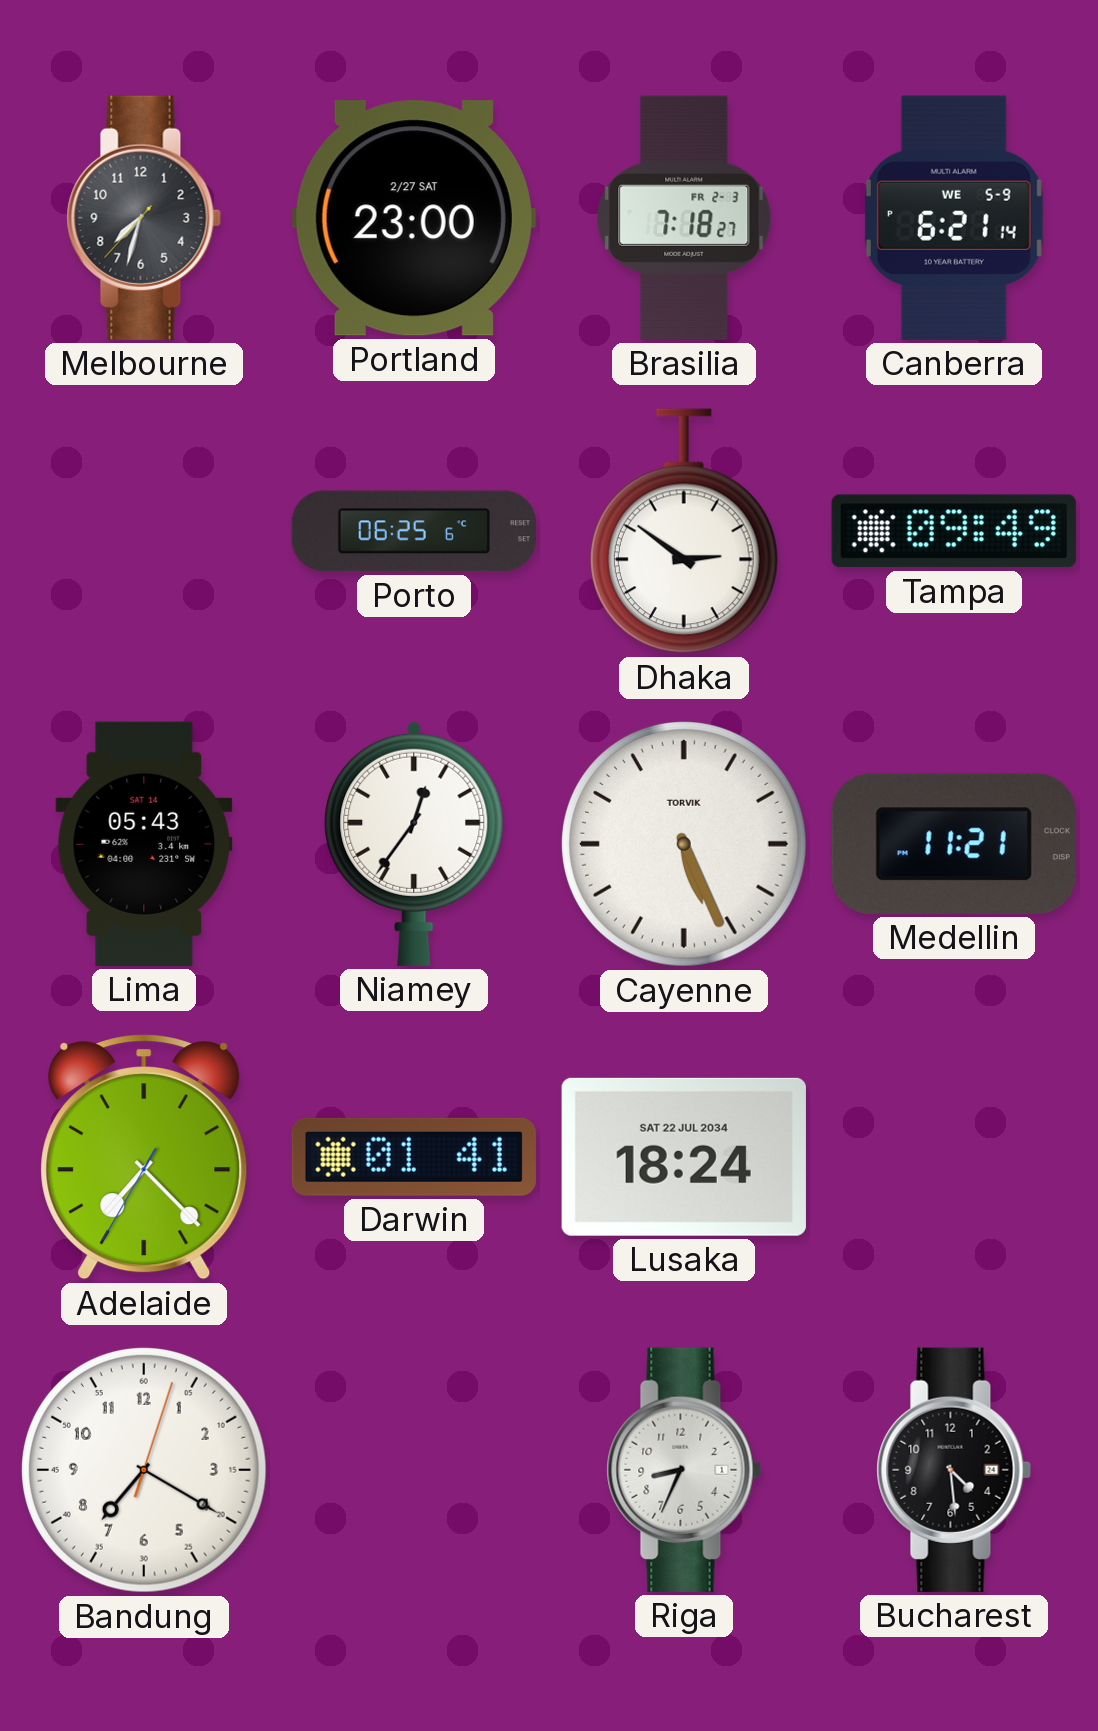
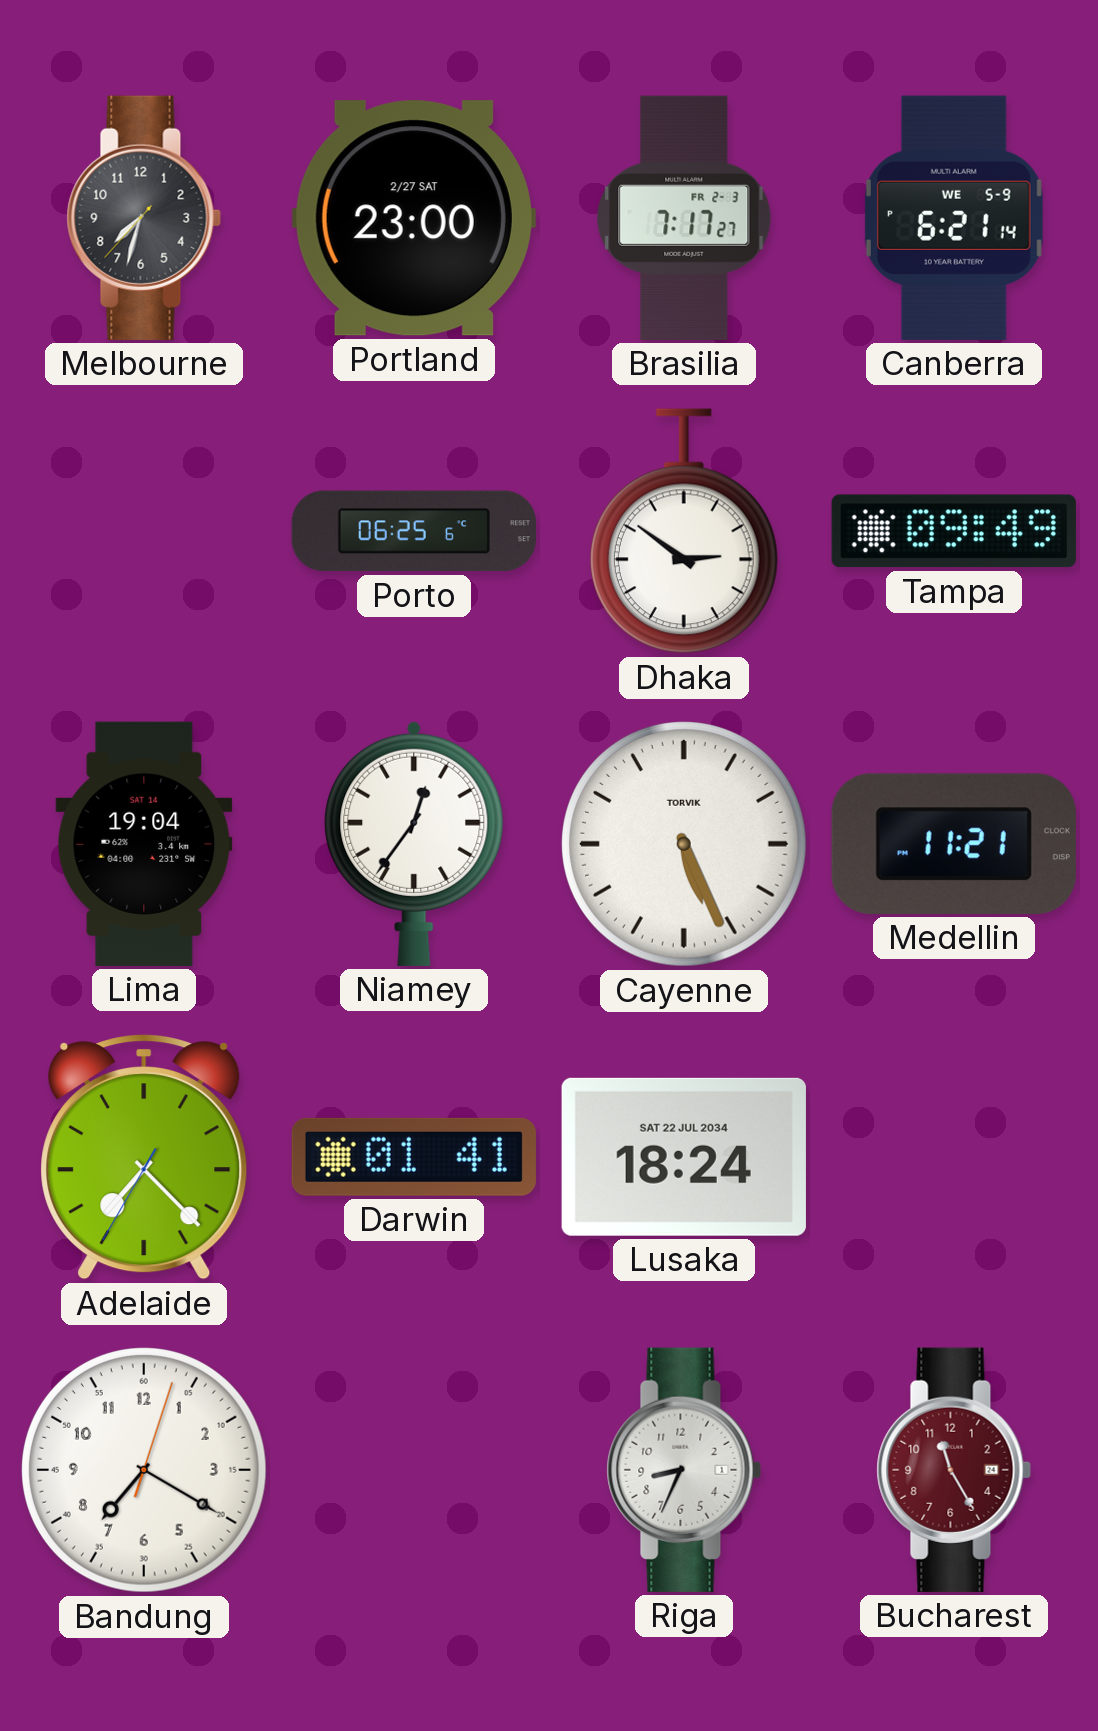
Brasilia: 7:18 -> 7:17 (684, 218)
Lima: 05:43 -> 19:04 (144, 844)
Bucharest: 4:29 -> 11:25 (954, 1470)
Bucharest dial: black -> burgundy (954, 1470)
